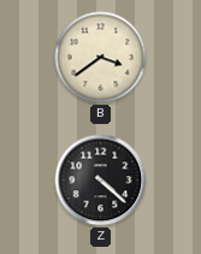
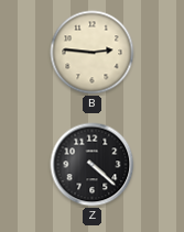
B: 3:39 -> 2:46 (93, 53)
